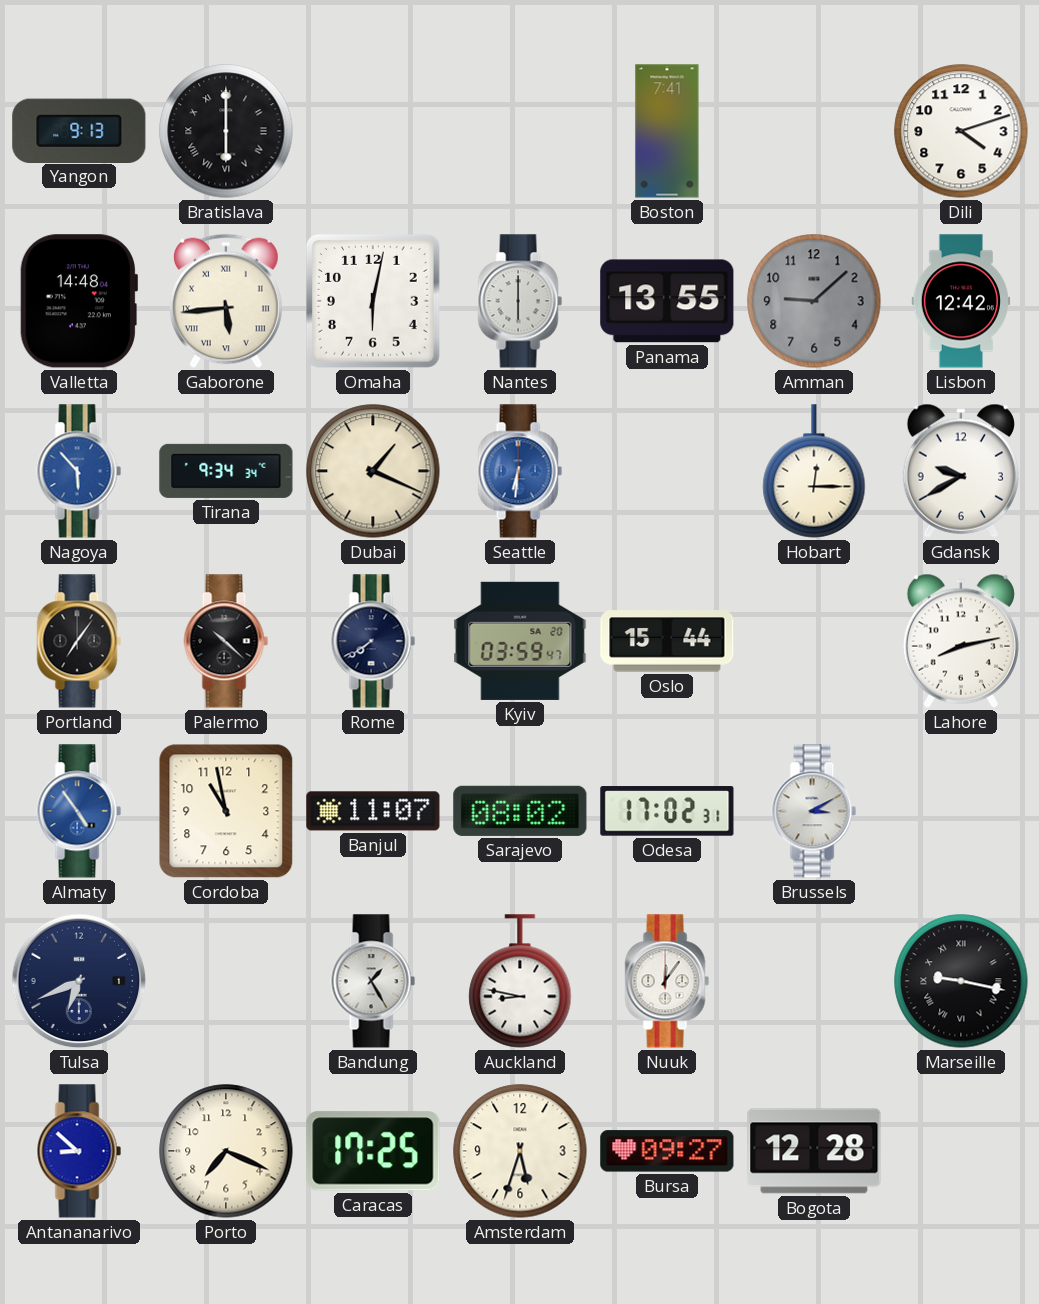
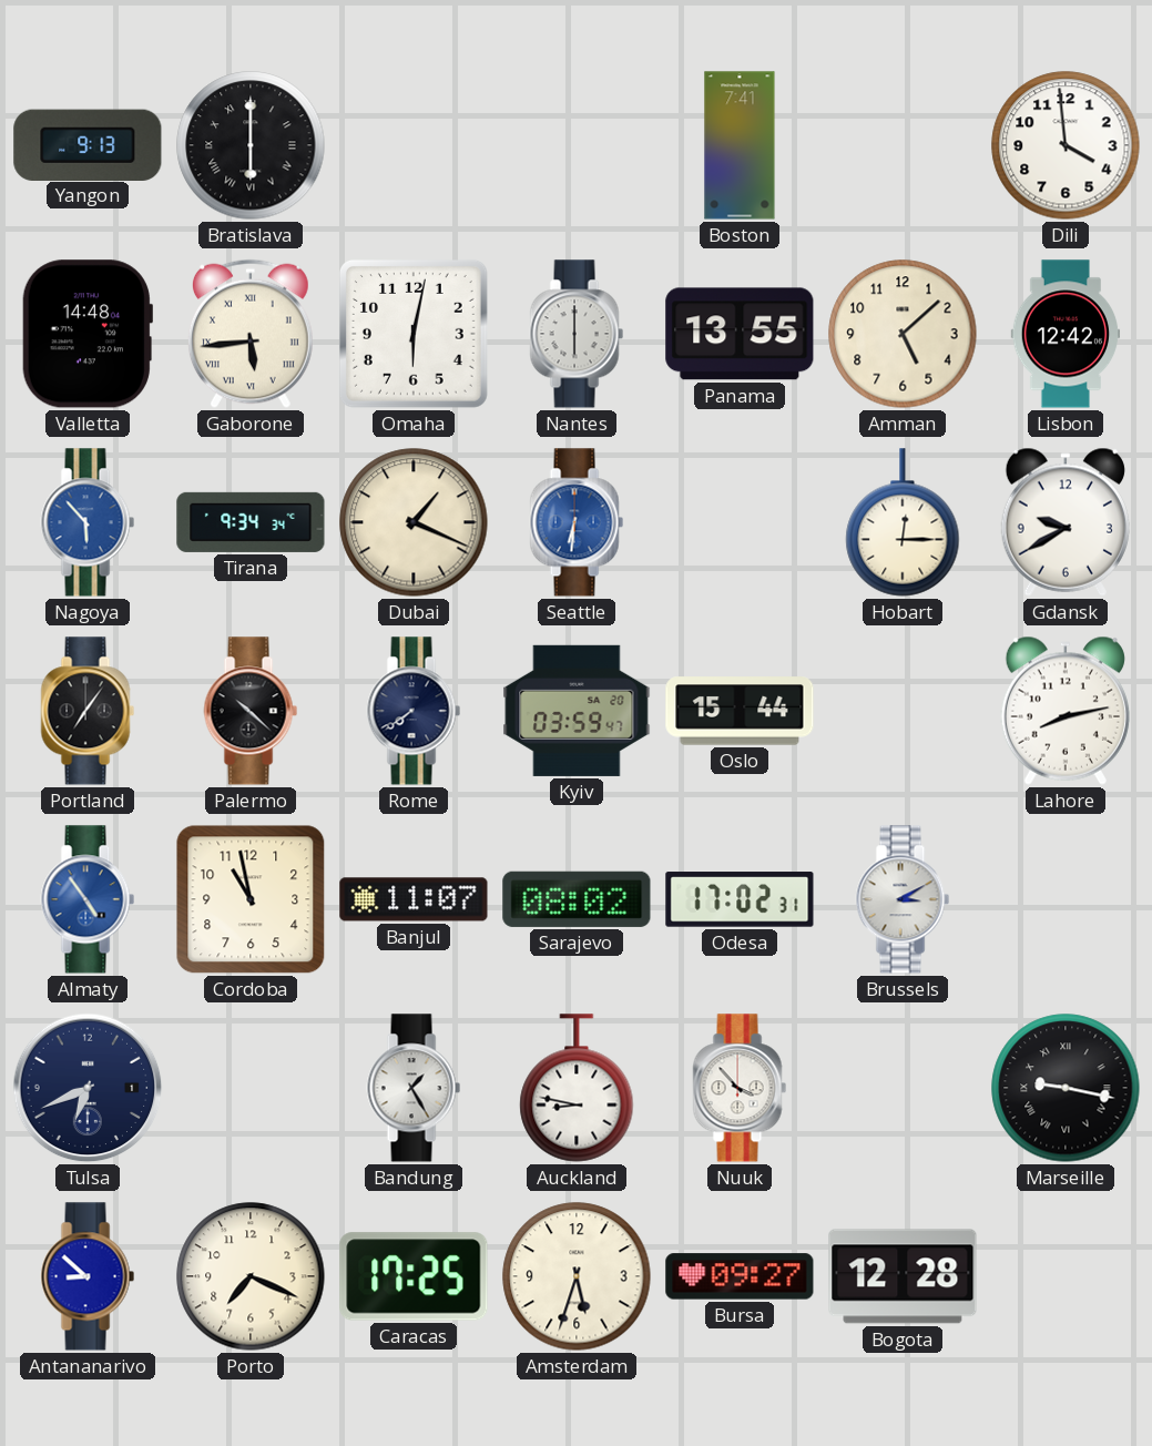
Dili: 4:12 -> 3:59 (1066, 145)
Amman: 9:08 -> 5:08 (903, 334)
Amman dial: grey -> cream (903, 334)
Nuuk: 12:06 -> 3:53 (740, 1088)
